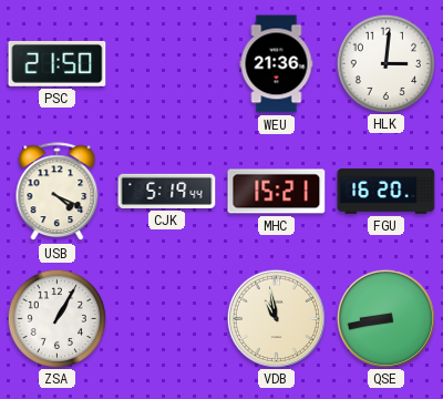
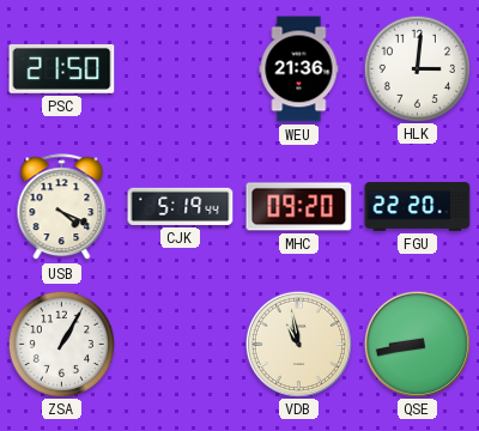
MHC: 15:21 -> 09:20 (299, 207)
FGU: 16:20 -> 22:20 (418, 207)
